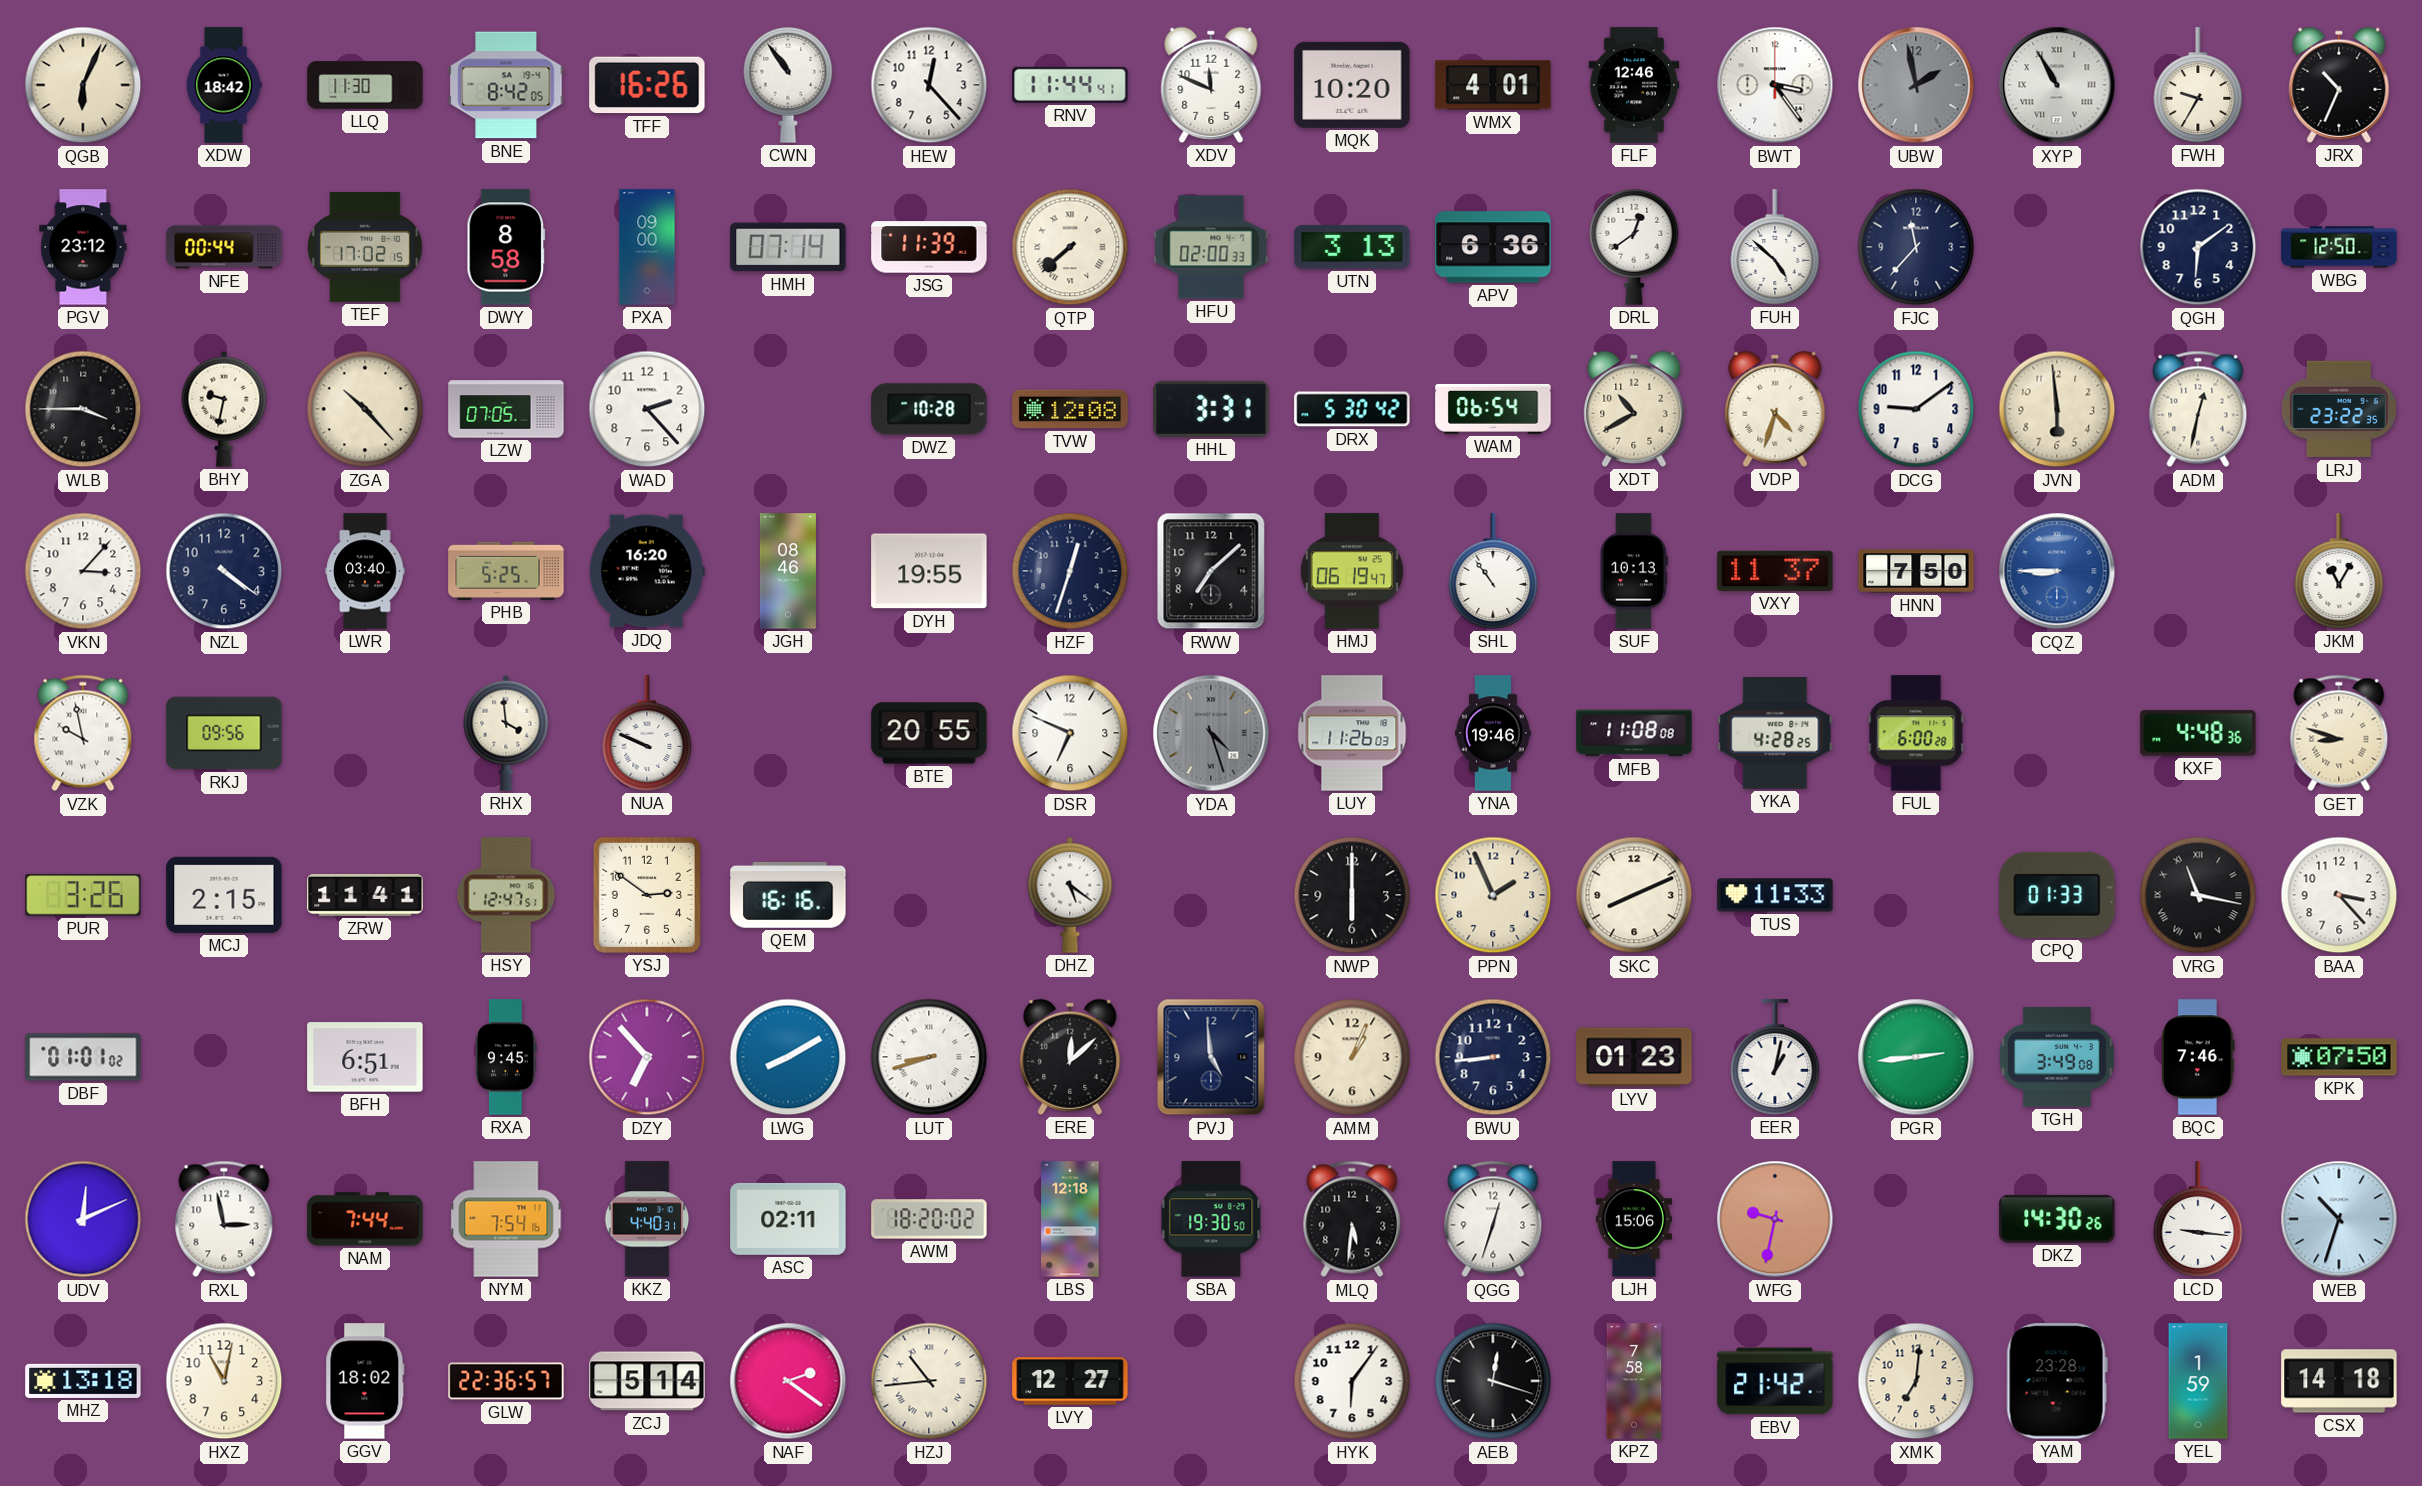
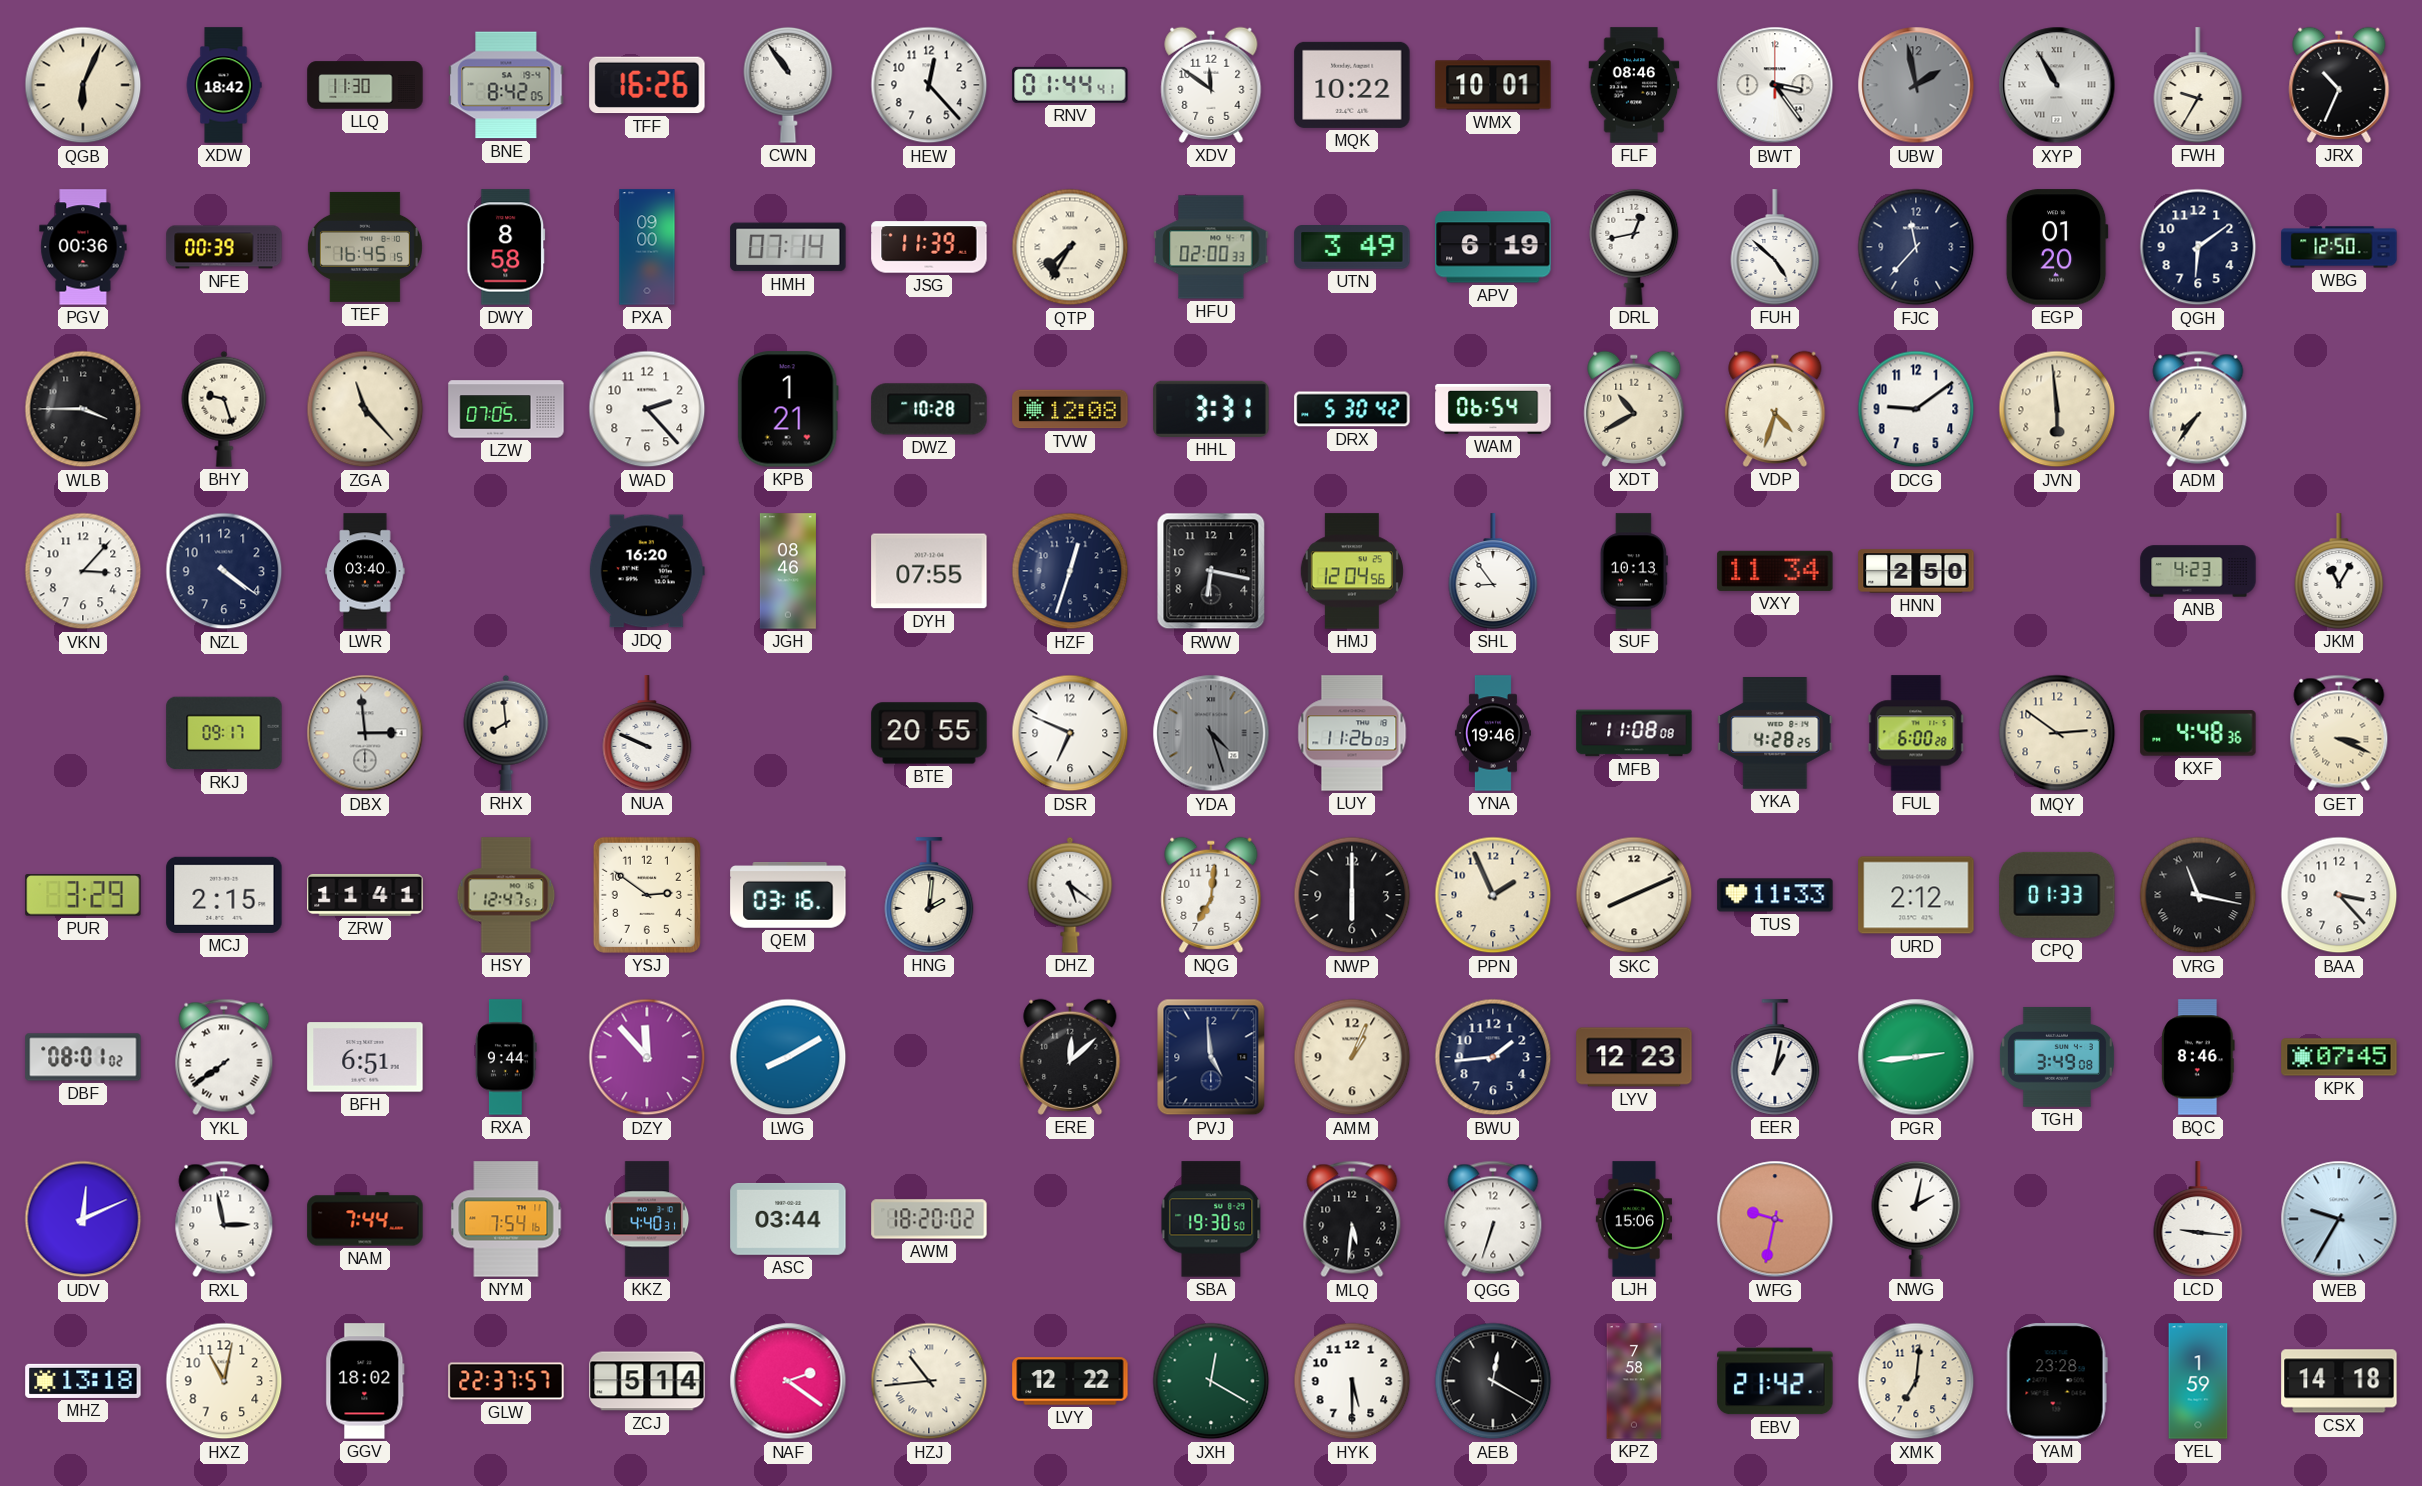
RNV: 11:44 -> 01:44 (1070, 85)
XDV: 11:49 -> 11:51 (1211, 85)
MQK: 10:20 -> 10:22 (1352, 85)
WMX: 4:01 -> 10:01 (1493, 85)
FLF: 12:46 -> 08:46 (1634, 85)
PGV: 23:12 -> 00:36 (83, 247)
NFE: 00:44 -> 00:39 (224, 247)
TEF: 17:02 -> 16:45 (365, 247)
QTP: 7:38 -> 7:35 (1070, 247)
UTN: 3:13 -> 3:49 (1352, 247)
APV: 6:36 -> 6:19 (1493, 247)
DRL: 12:39 -> 12:43 (1634, 247)
EGP: none -> 01:20 (2057, 247)
BHY: 9:32 -> 9:27 (224, 409)
ZGA: 10:23 -> 11:23 (365, 409)
KPB: none -> 1:21 (788, 409)
ADM: 12:32 -> 7:36 (2198, 409)
LRJ: 23:22 -> none (2339, 409)
PHB: 5:25 -> none (506, 571)
DYH: 19:55 -> 07:55 (929, 571)
RWW: 7:08 -> 6:17 (1211, 571)
HMJ: 06:19 -> 12:04 (1352, 571)
SHL: 10:54 -> 8:54 (1493, 571)
VXY: 11:37 -> 11:34 (1775, 571)
HNN: 7:50 -> 2:50 (1916, 571)
CQZ: 8:45 -> none (2057, 571)
ANB: none -> 4:23 (2198, 571)
VZK: 9:58 -> none (83, 733)
RKJ: 09:56 -> 09:17 (224, 733)
DBX: none -> 2:59 (365, 733)
RHX: 3:59 -> 7:59 (506, 733)
MQY: none -> 2:51 (2057, 733)
GET: 8:48 -> 3:19 (2339, 733)
PUR: 3:26 -> 3:29 (83, 896)
QEM: 16:16 -> 03:16 (788, 896)
HNG: none -> 2:01 (929, 895)
NQG: none -> 7:01 (1211, 895)
URD: none -> 2:12 (1916, 895)
DBF: 01:01 -> 08:01 (83, 1057)
YKL: none -> 7:39 (224, 1057)
RXA: 9:45 -> 9:44 (506, 1057)
DZY: 6:53 -> 11:53 (647, 1057)
LUT: 8:42 -> none (929, 1057)
BWU: 8:44 -> 1:44 (1493, 1057)
LYV: 01:23 -> 12:23 (1634, 1057)
BQC: 7:46 -> 8:46 (2199, 1057)
KPK: 07:50 -> 07:45 (2339, 1057)
ASC: 02:11 -> 03:44 (788, 1219)
LBS: 12:18 -> none (1070, 1219)
QGG: 12:33 -> 6:33 (1493, 1219)
NWG: none -> 2:02 (1916, 1219)
DKZ: 14:30 -> none (2057, 1219)
WEB: 10:33 -> 9:35 (2339, 1219)
GLW: 22:36 -> 22:37 (506, 1381)
LVY: 12:27 -> 12:22 (1070, 1381)
JXH: none -> 12:20 (1211, 1381)
HYK: 6:06 -> 5:30 (1352, 1381)
AEB: 12:18 -> 12:20 (1493, 1381)
